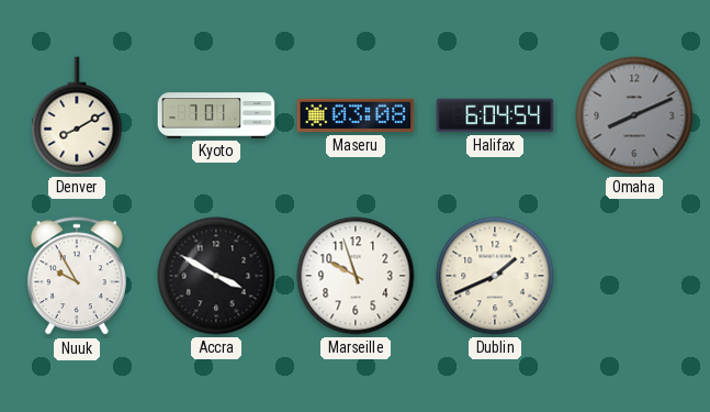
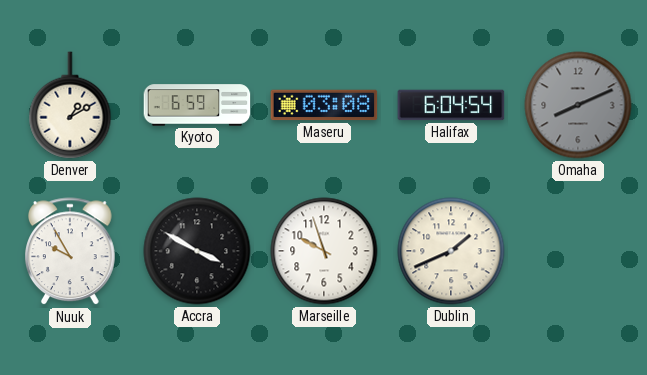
Denver: 8:10 -> 1:10 (70, 105)
Kyoto: 7:01 -> 6:59 (197, 105)
